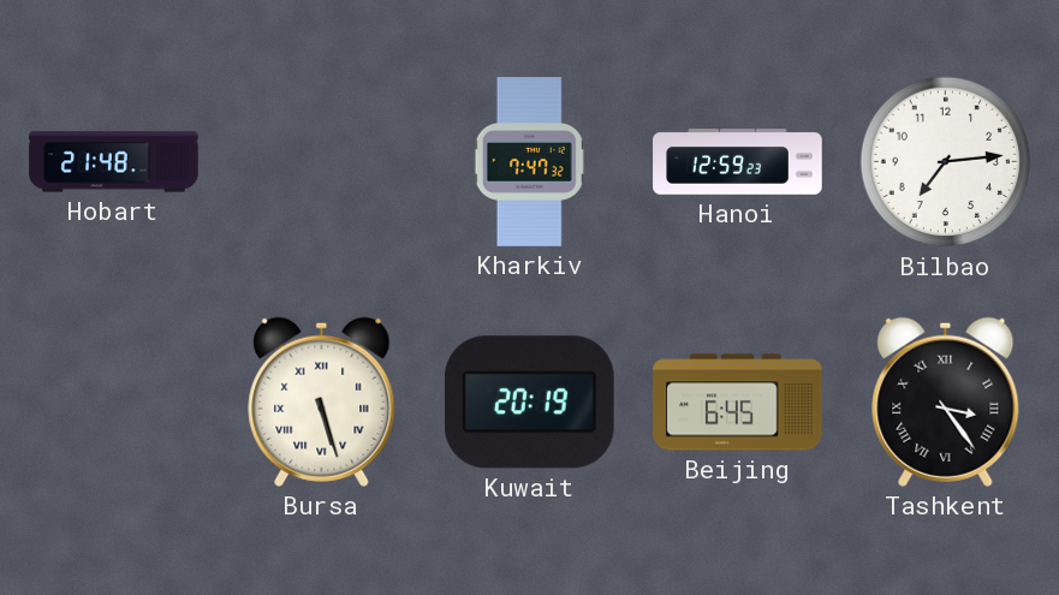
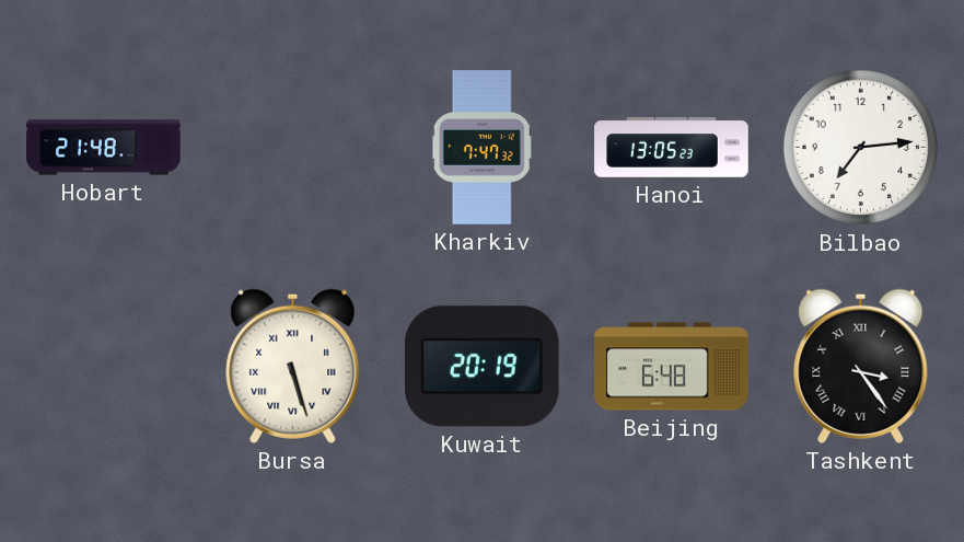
Hanoi: 12:59 -> 13:05 (672, 148)
Beijing: 6:45 -> 6:48 (672, 367)
